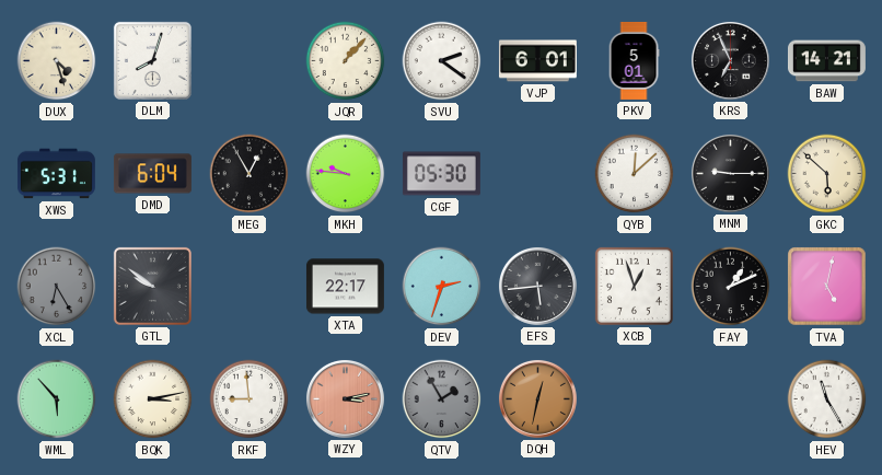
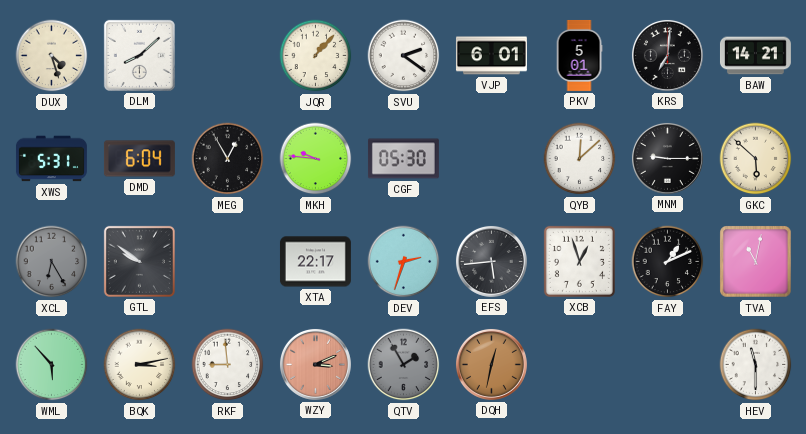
DLM: 8:03 -> 8:08 (139, 55)
KRS: 6:56 -> 7:01 (667, 55)
TVA: 5:02 -> 11:02 (756, 262)
WZY: 3:13 -> 3:11 (315, 364)
HEV: 11:25 -> 11:30 (756, 365)
